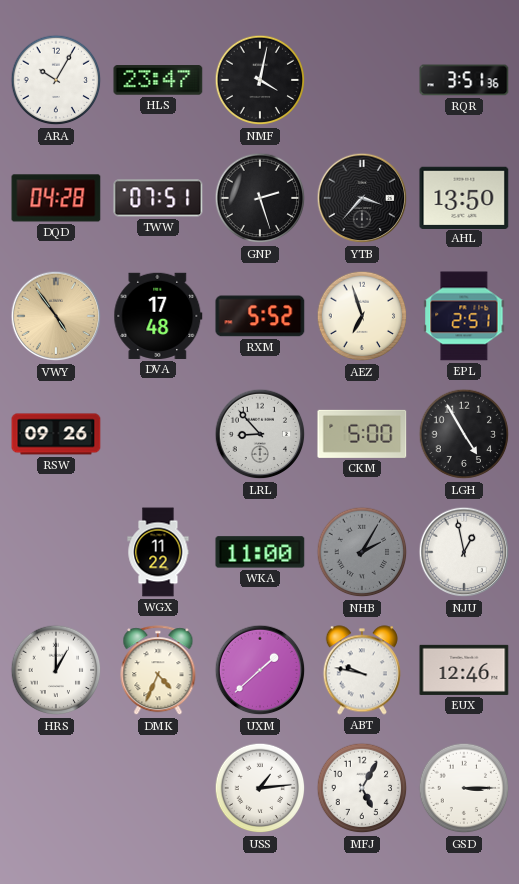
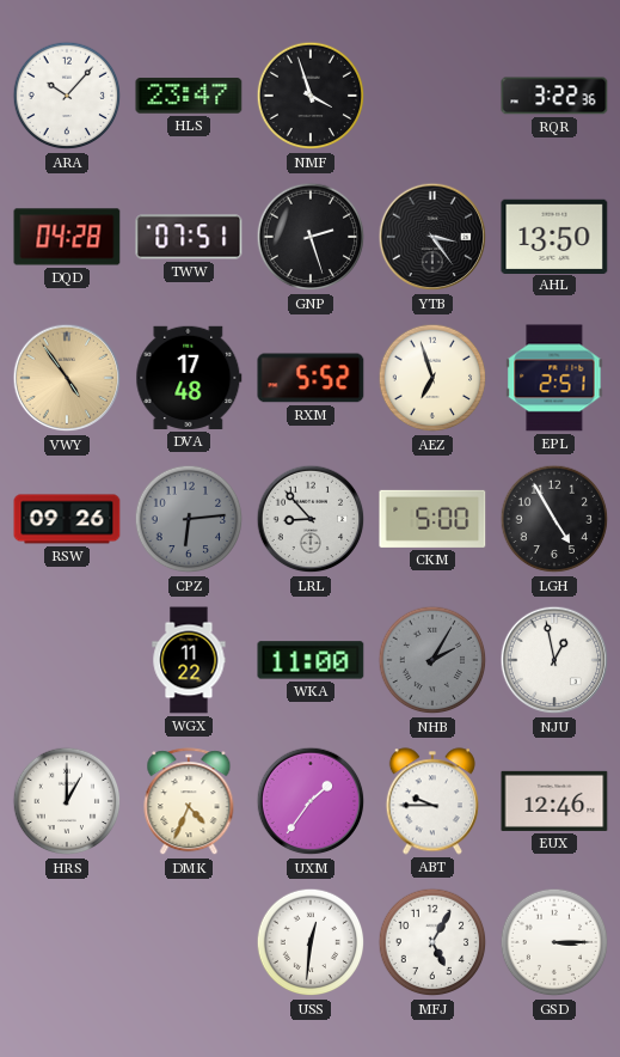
ARA: 10:05 -> 10:07 (67, 96)
NMF: 4:02 -> 3:57 (311, 96)
RQR: 3:51 -> 3:22 (554, 96)
YTB: 3:37 -> 3:24 (432, 237)
CPZ: none -> 6:14 (189, 519)
UXM: 1:38 -> 1:36 (311, 801)
ABT: 9:47 -> 9:45 (432, 801)
USS: 1:14 -> 12:31 (311, 942)
